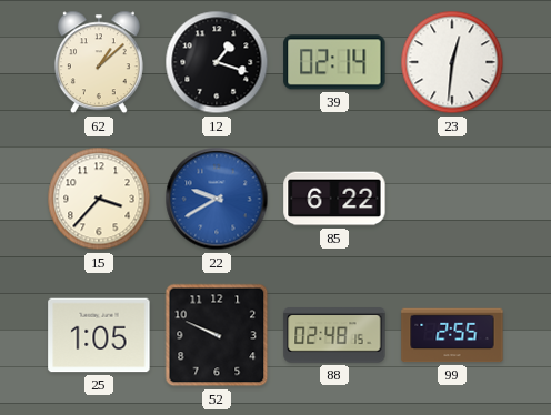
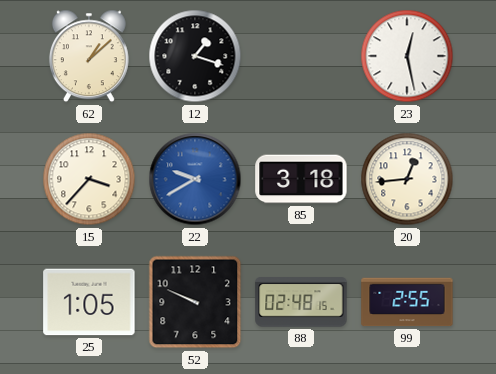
39: 02:14 -> none (334, 62)
23: 12:31 -> 12:28 (407, 56)
85: 6:22 -> 3:18 (301, 179)
20: none -> 12:44 (407, 179)
